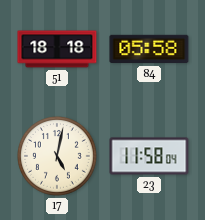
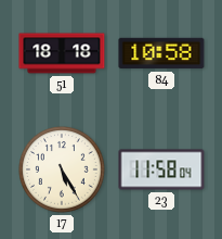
84: 05:58 -> 10:58 (161, 53)
17: 5:02 -> 5:25 (63, 171)
